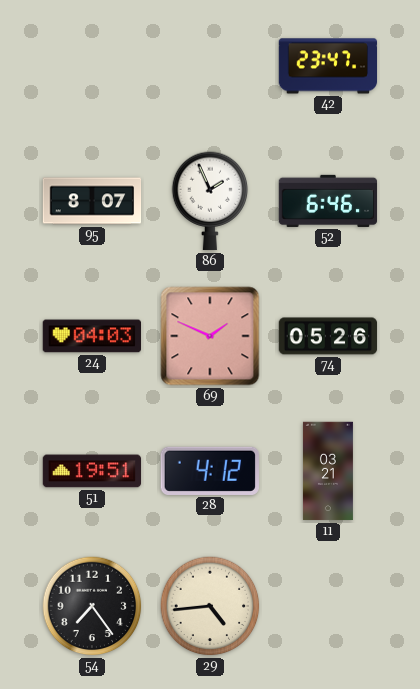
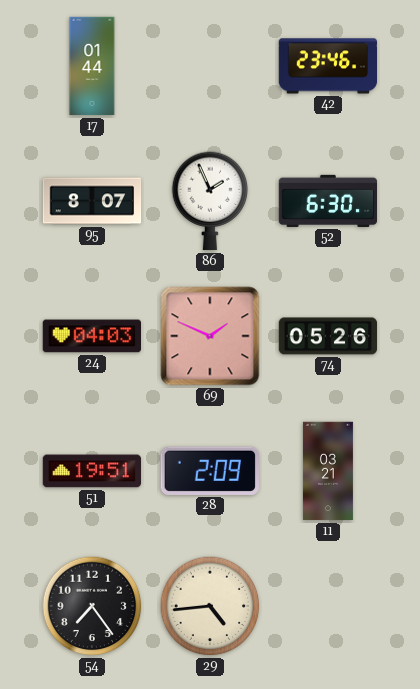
17: none -> 01:44 (92, 66)
42: 23:47 -> 23:46 (328, 66)
52: 6:46 -> 6:30 (328, 201)
28: 4:12 -> 2:09 (210, 471)
